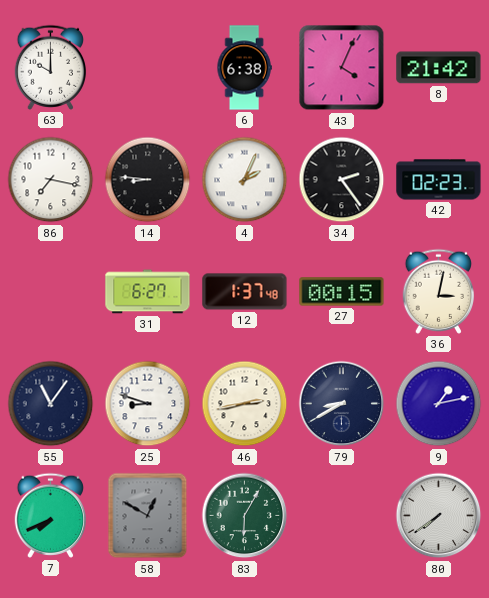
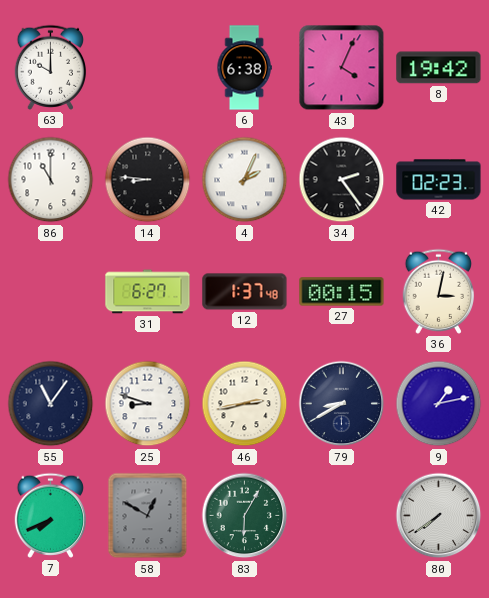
8: 21:42 -> 19:42 (439, 68)
86: 7:17 -> 11:00 (51, 180)
